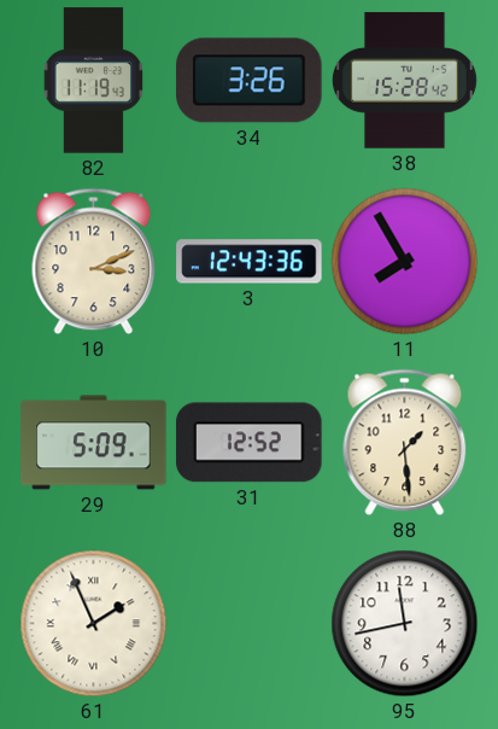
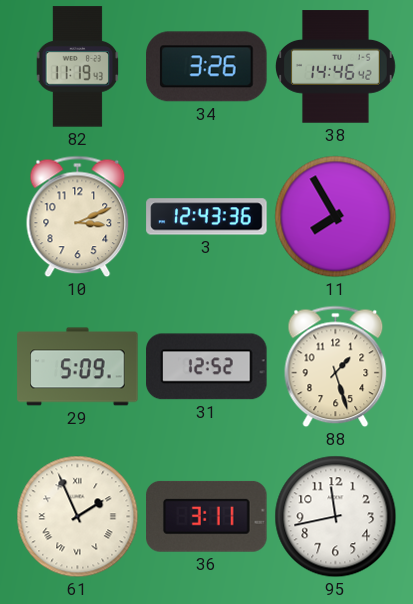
38: 15:28 -> 14:46 (336, 67)
88: 1:29 -> 1:27 (336, 367)
36: none -> 3:11 (207, 516)
